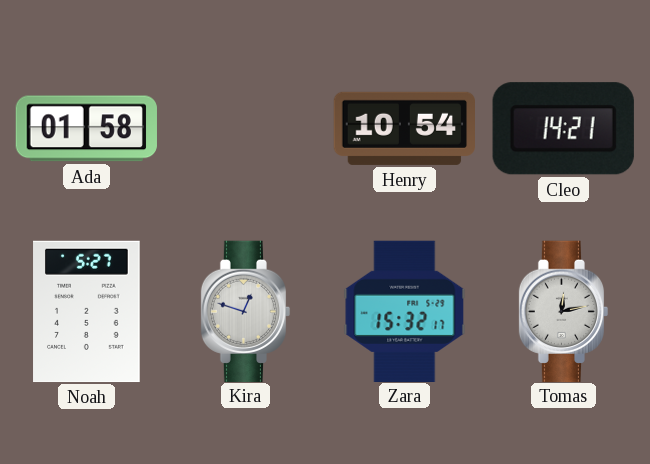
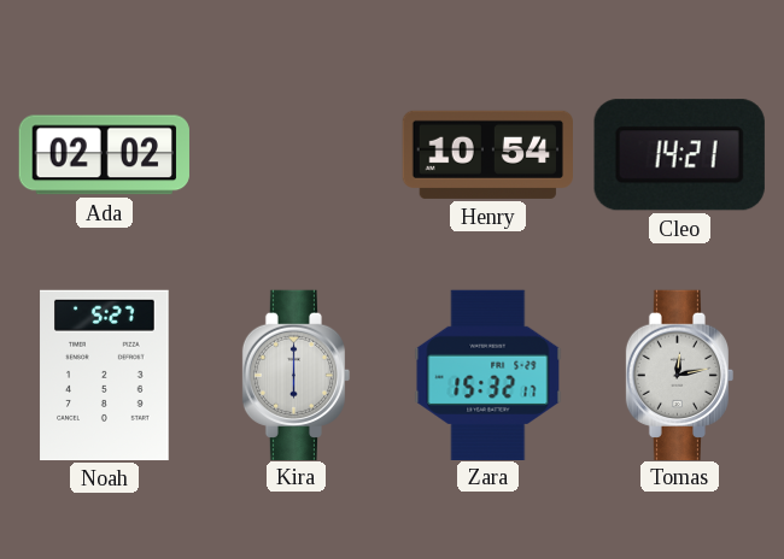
Ada: 01:58 -> 02:02 (104, 155)
Kira: 12:48 -> 6:00 (297, 375)
